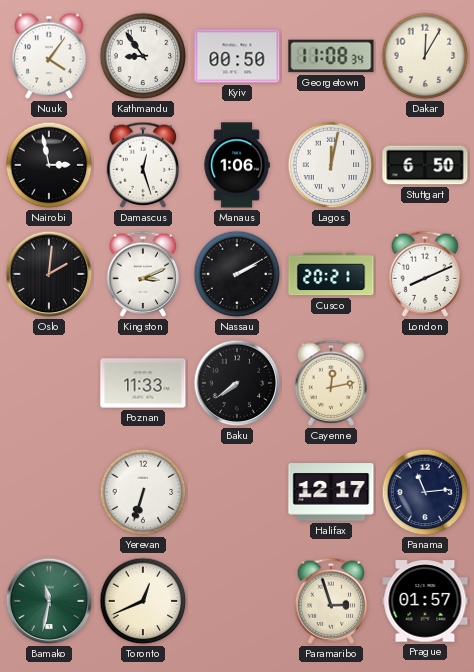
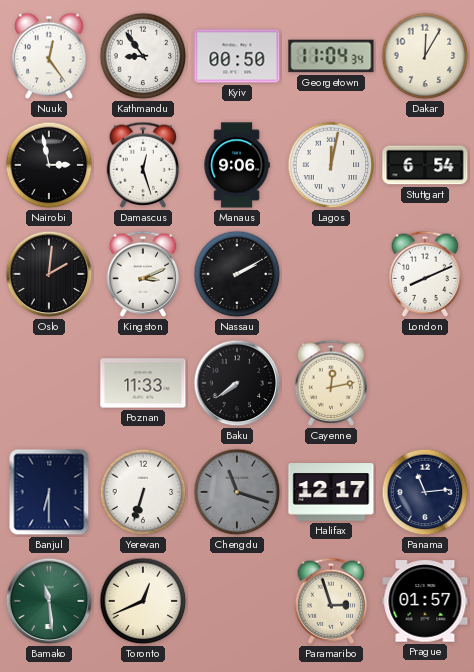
Nuuk: 4:06 -> 12:24 (49, 56)
Georgetown: 11:08 -> 11:04 (331, 56)
Manaus: 1:06 -> 9:06 (237, 165)
Stuttgart: 6:50 -> 6:54 (425, 165)
Cusco: 20:21 -> none (331, 274)
Banjul: none -> 6:30 (49, 492)
Chengdu: none -> 11:18 (237, 492)
Bamako: 11:32 -> 11:29 (49, 601)
